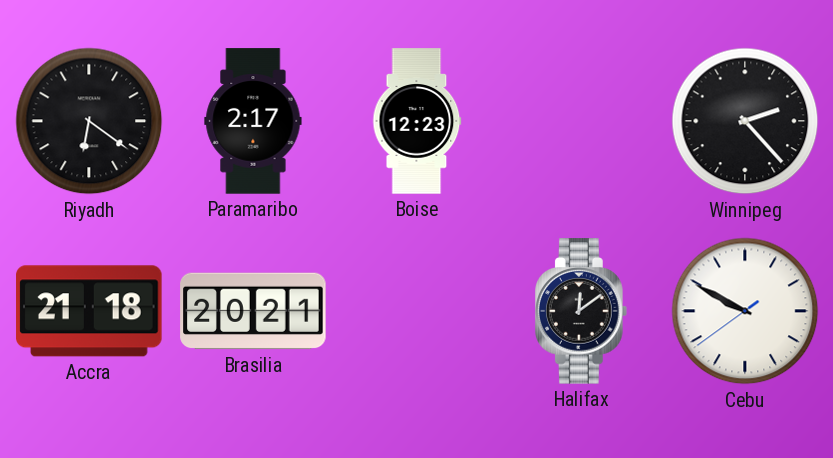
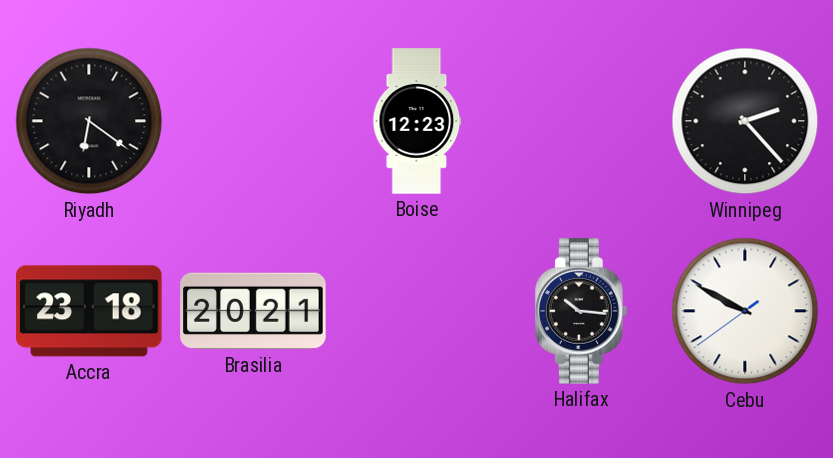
Paramaribo: 2:17 -> none (253, 121)
Accra: 21:18 -> 23:18 (89, 311)
Halifax: 12:09 -> 10:16 (582, 311)
